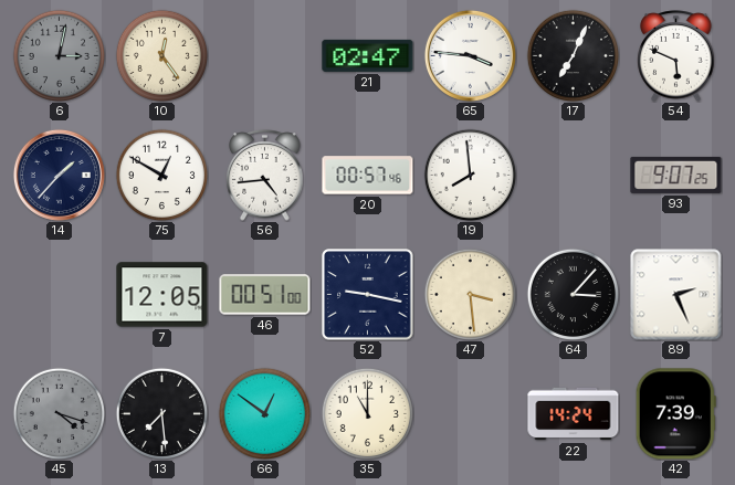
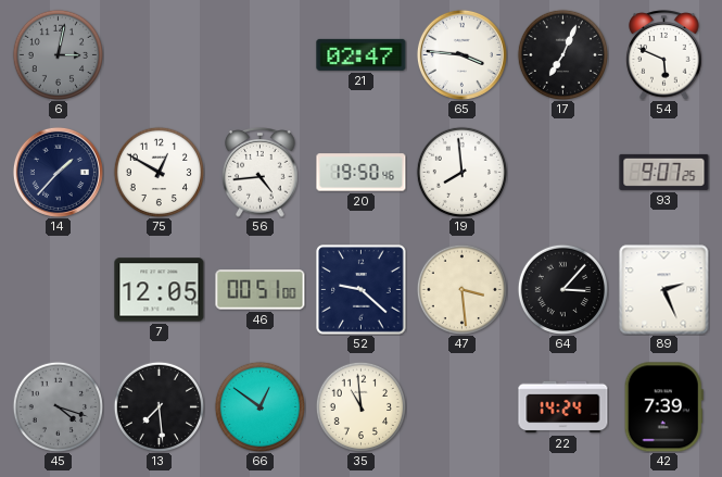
10: 12:24 -> none (161, 55)
20: 00:57 -> 19:50 (362, 173)
52: 9:17 -> 9:22 (362, 290)
35: 11:00 -> 10:59 (360, 406)
